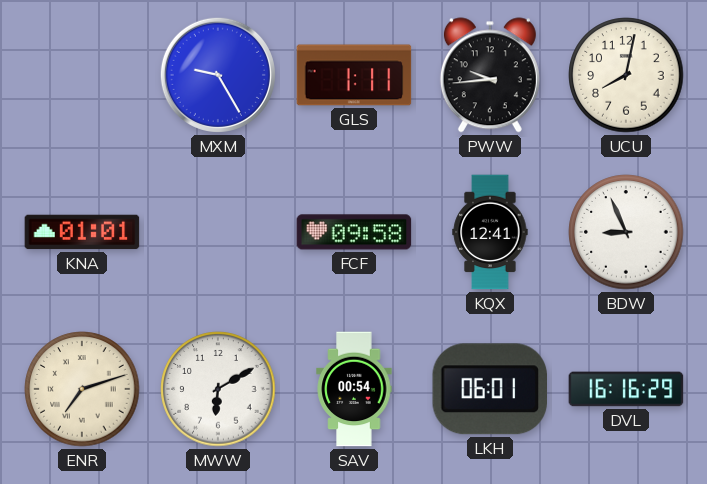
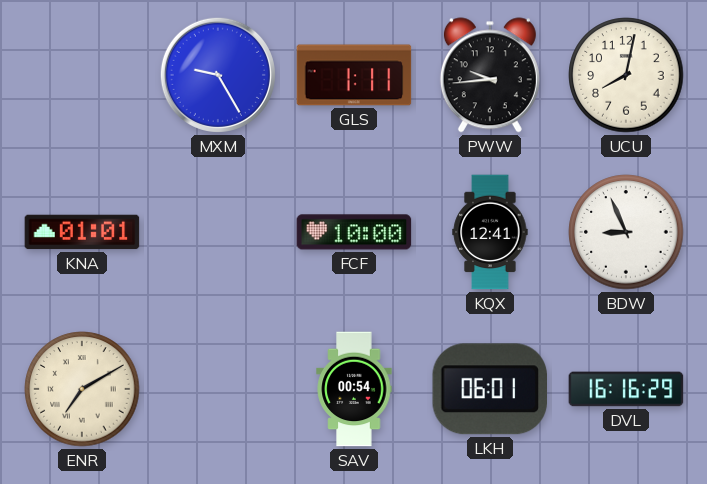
FCF: 09:58 -> 10:00 (354, 232)
ENR: 7:12 -> 7:10 (82, 389)
MWW: 6:10 -> none (218, 389)
